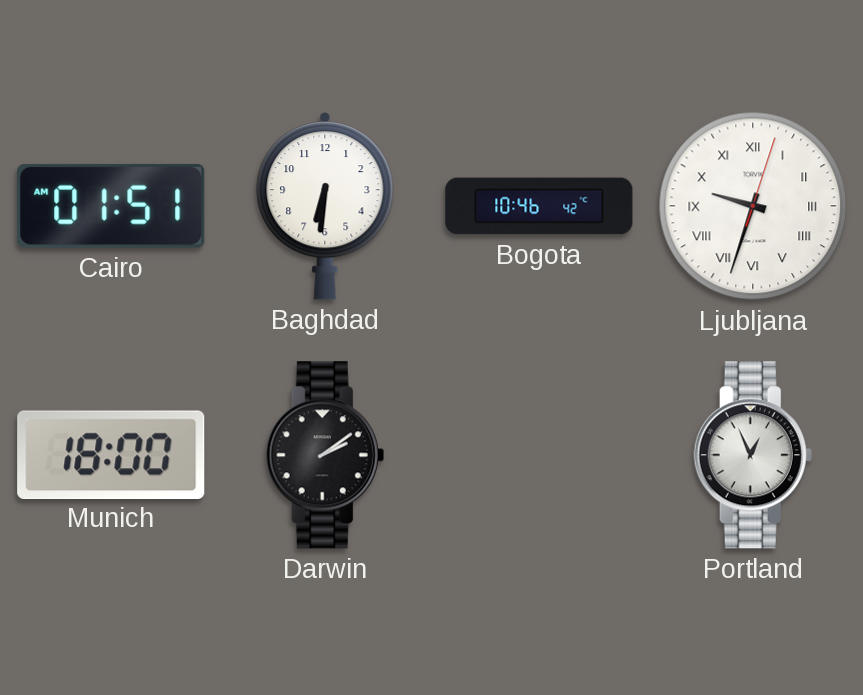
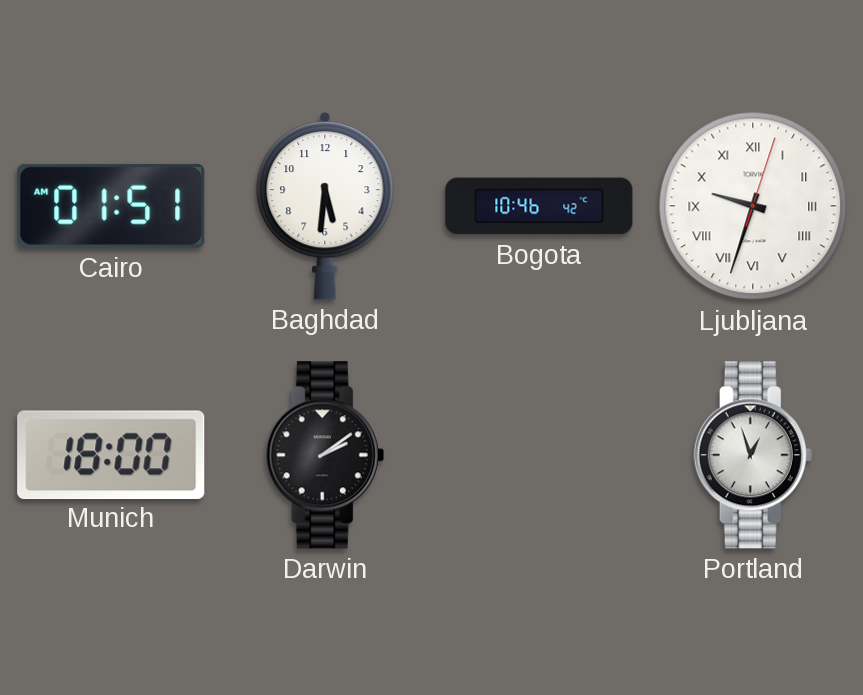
Baghdad: 6:31 -> 5:31 (325, 206)
Portland: 12:56 -> 12:57 (753, 455)
